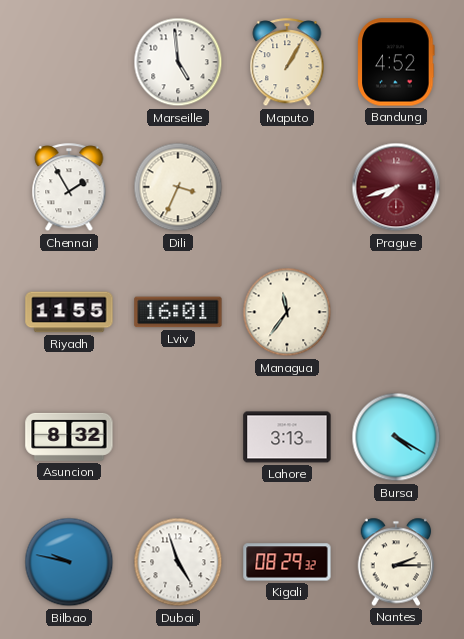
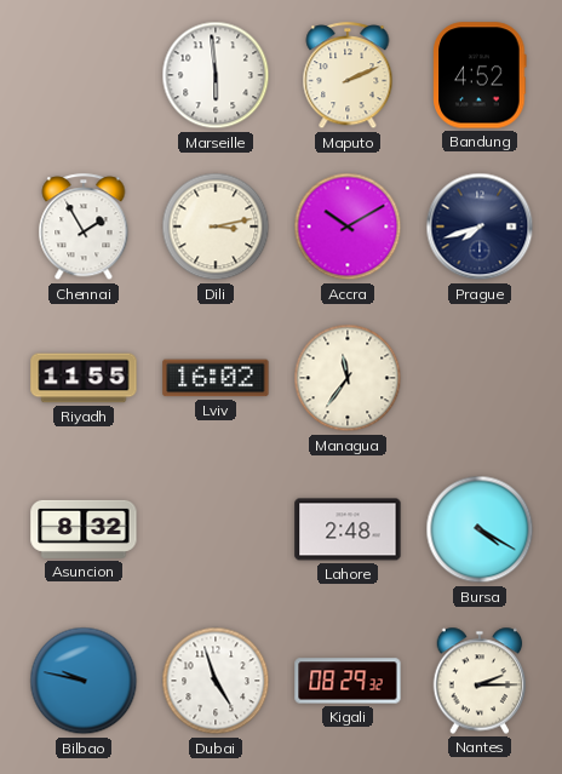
Marseille: 4:59 -> 5:59 (216, 75)
Maputo: 1:05 -> 2:11 (348, 76)
Dili: 3:34 -> 3:13 (216, 227)
Accra: none -> 10:10 (348, 227)
Prague dial: burgundy -> navy (480, 227)
Lviv: 16:01 -> 16:02 (216, 378)
Lahore: 3:13 -> 2:48 (348, 529)
